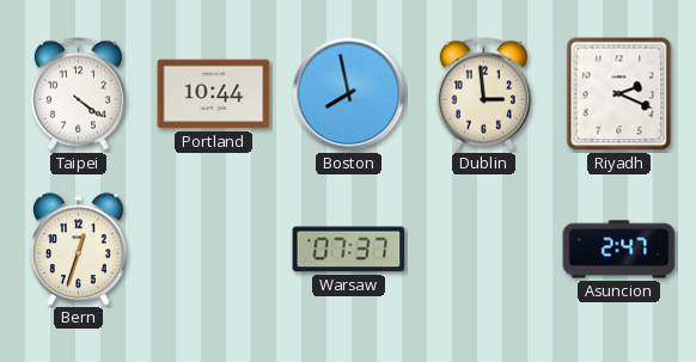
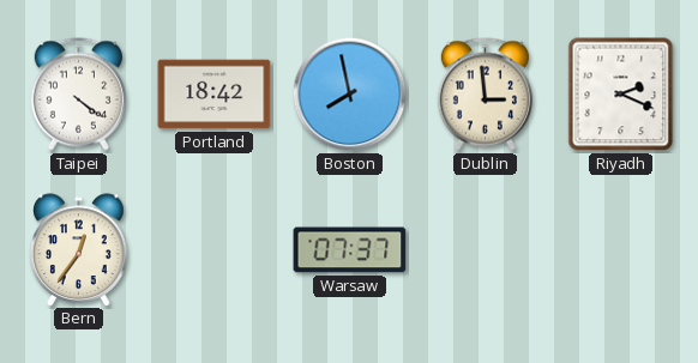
Portland: 10:44 -> 18:42 (215, 95)
Bern: 12:33 -> 12:36 (79, 249)
Asuncion: 2:47 -> none (619, 250)
